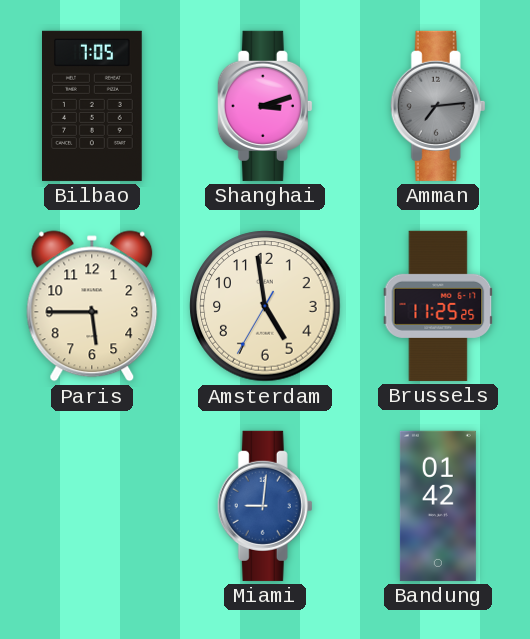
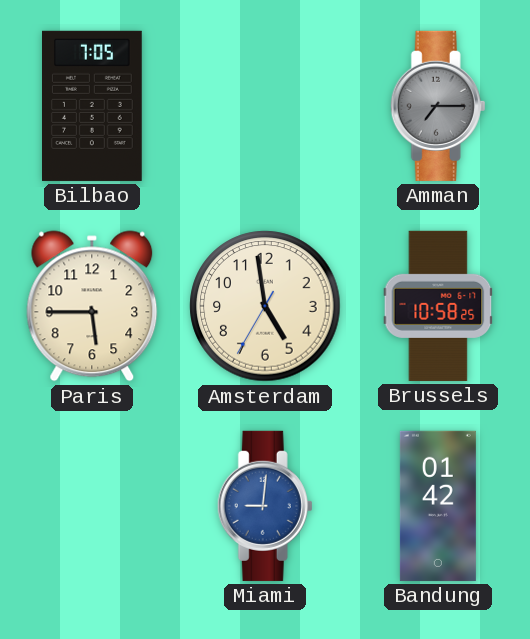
Shanghai: 3:12 -> none (265, 106)
Amman: 7:14 -> 7:15 (438, 106)
Brussels: 11:25 -> 10:58 (438, 306)
